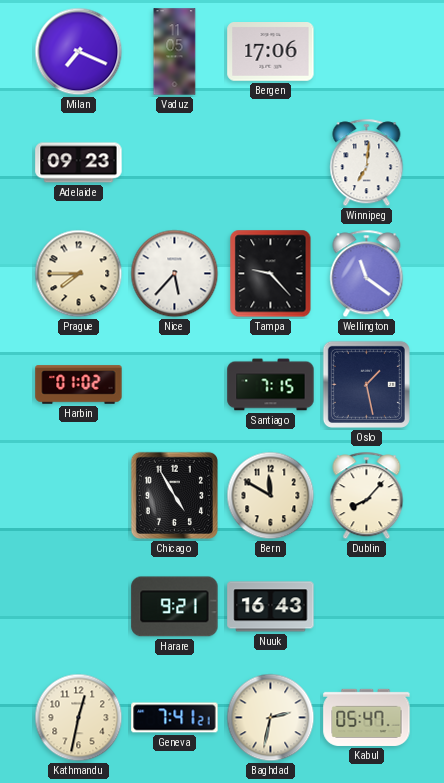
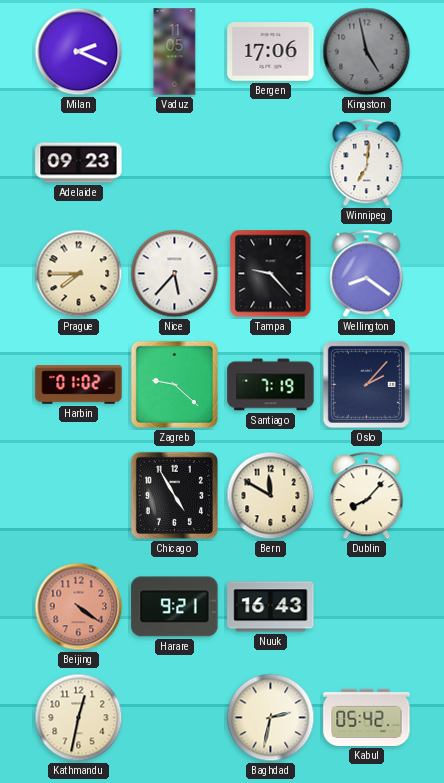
Milan: 7:19 -> 2:19 (79, 52)
Kingston: none -> 4:58 (367, 52)
Wellington: 11:21 -> 8:21 (367, 274)
Zagreb: none -> 9:22 (174, 384)
Santiago: 7:15 -> 7:19 (271, 385)
Oslo: 1:28 -> 2:07 (366, 384)
Beijing: none -> 4:21 (79, 607)
Geneva: 7:41 -> none (175, 718)
Kabul: 05:47 -> 05:42 (367, 717)
